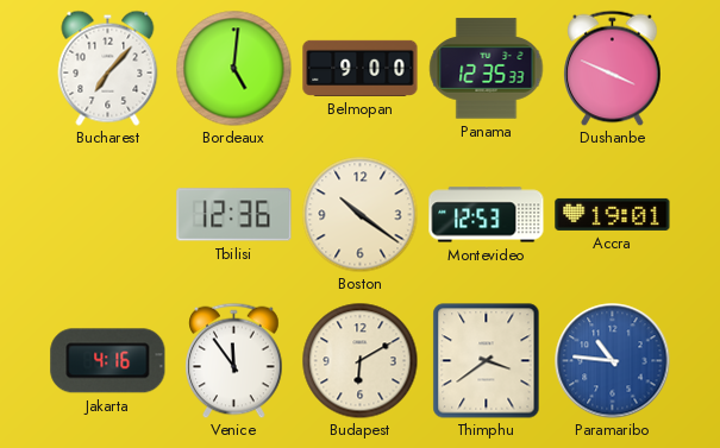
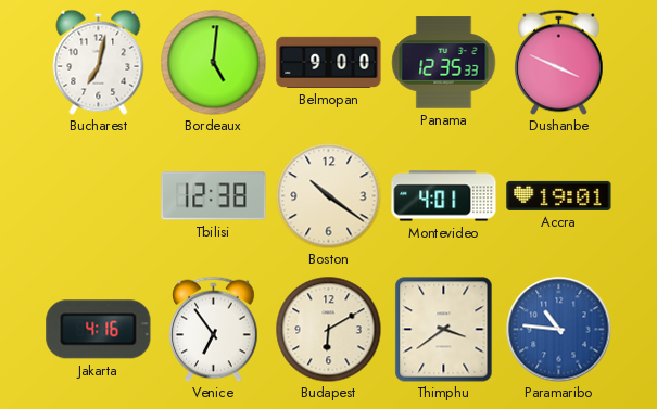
Bucharest: 7:07 -> 7:02 (99, 62)
Tbilisi: 12:36 -> 12:38 (214, 196)
Montevideo: 12:53 -> 4:01 (444, 196)
Venice: 11:54 -> 6:54 (214, 329)
